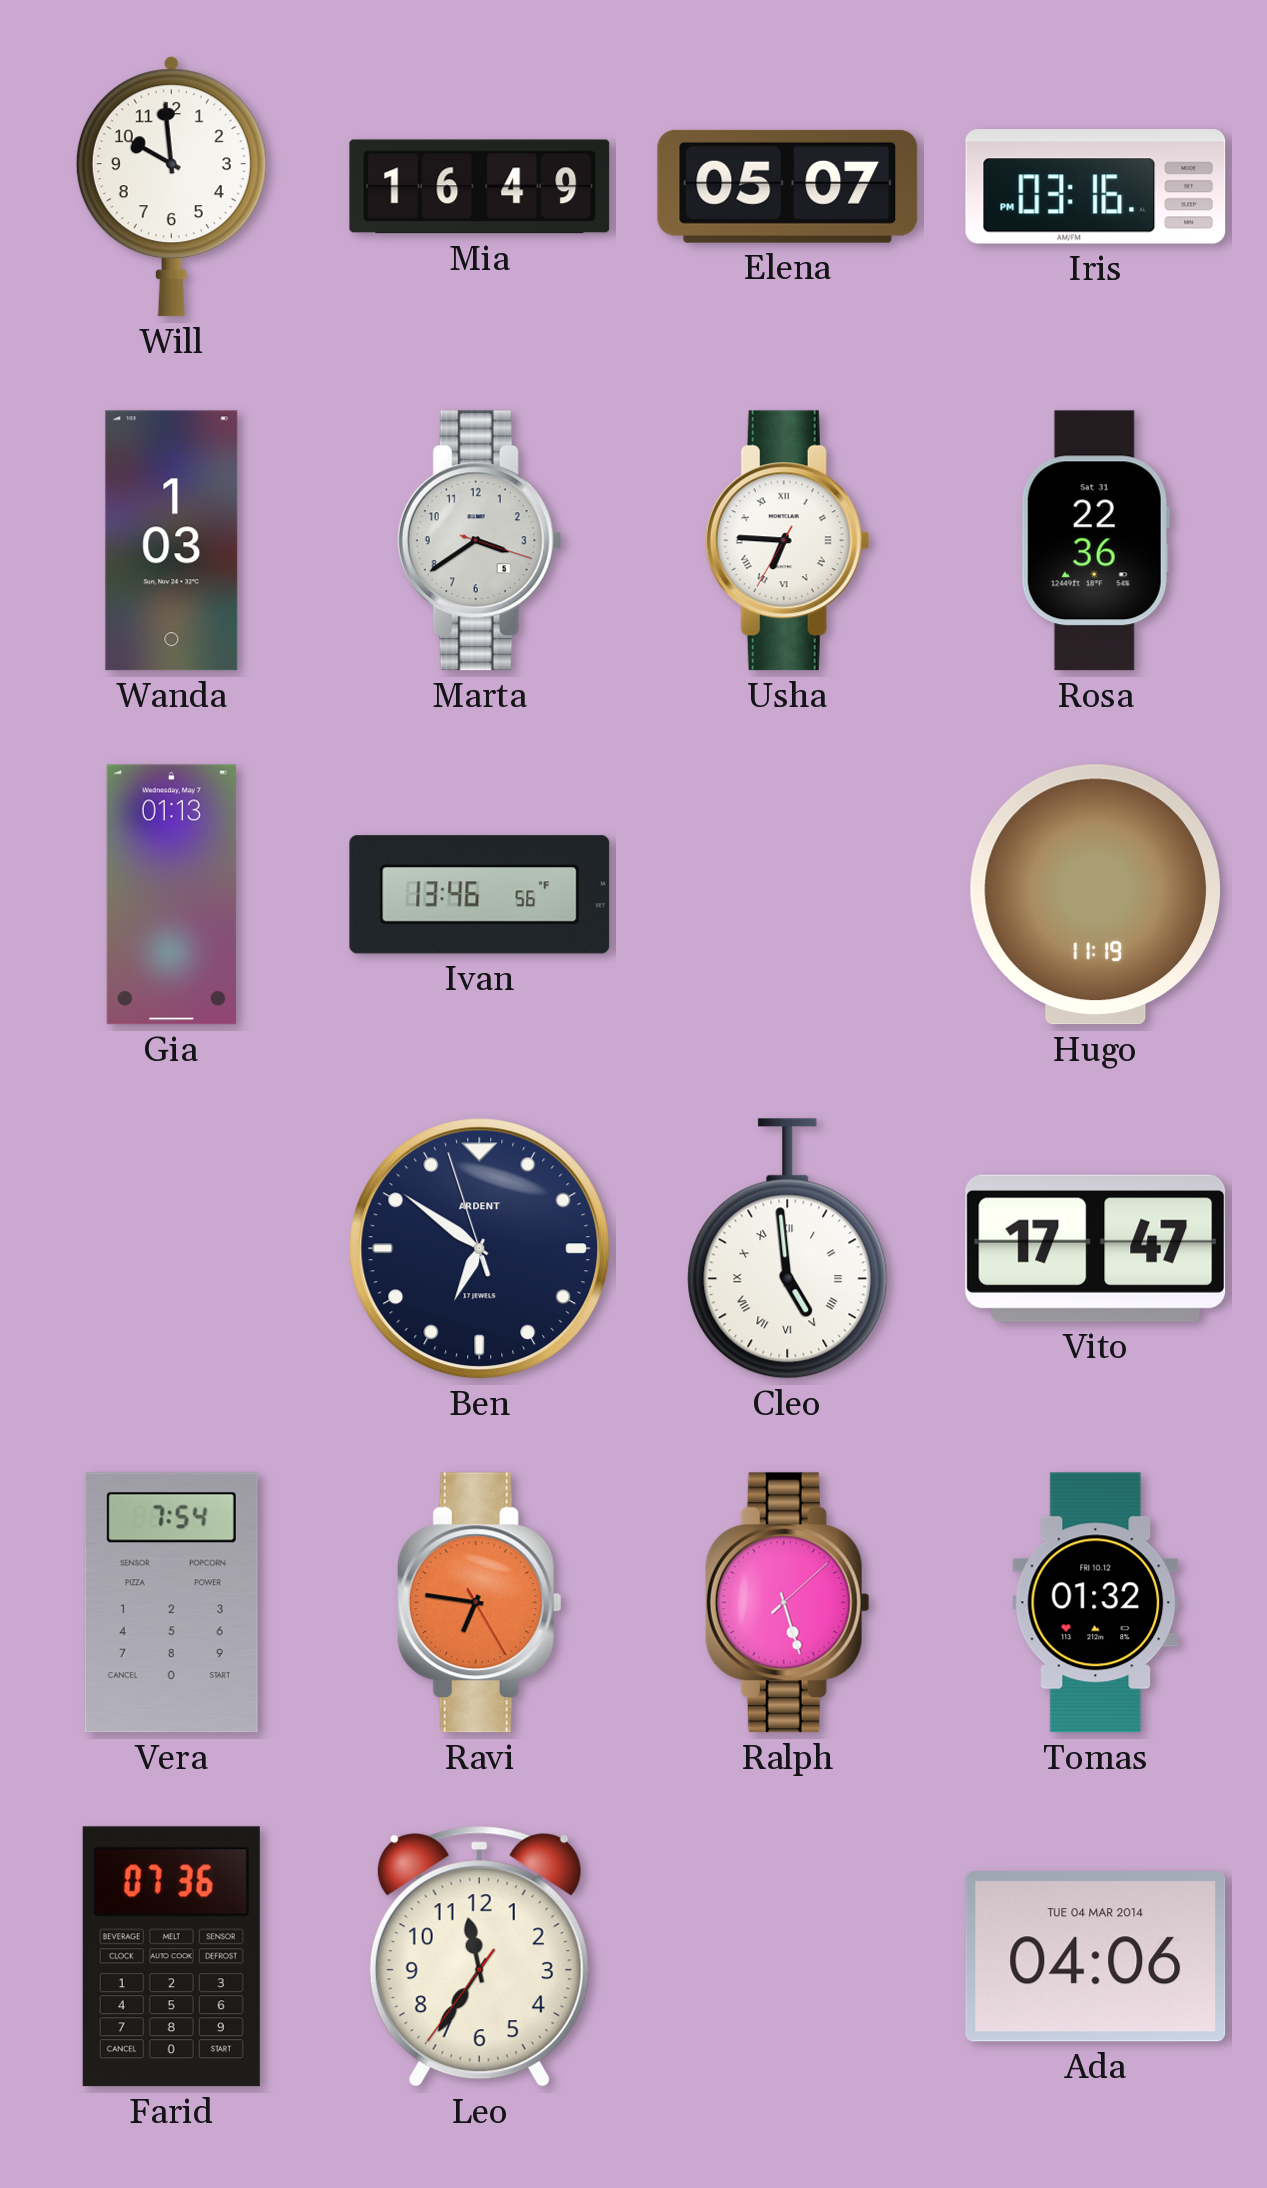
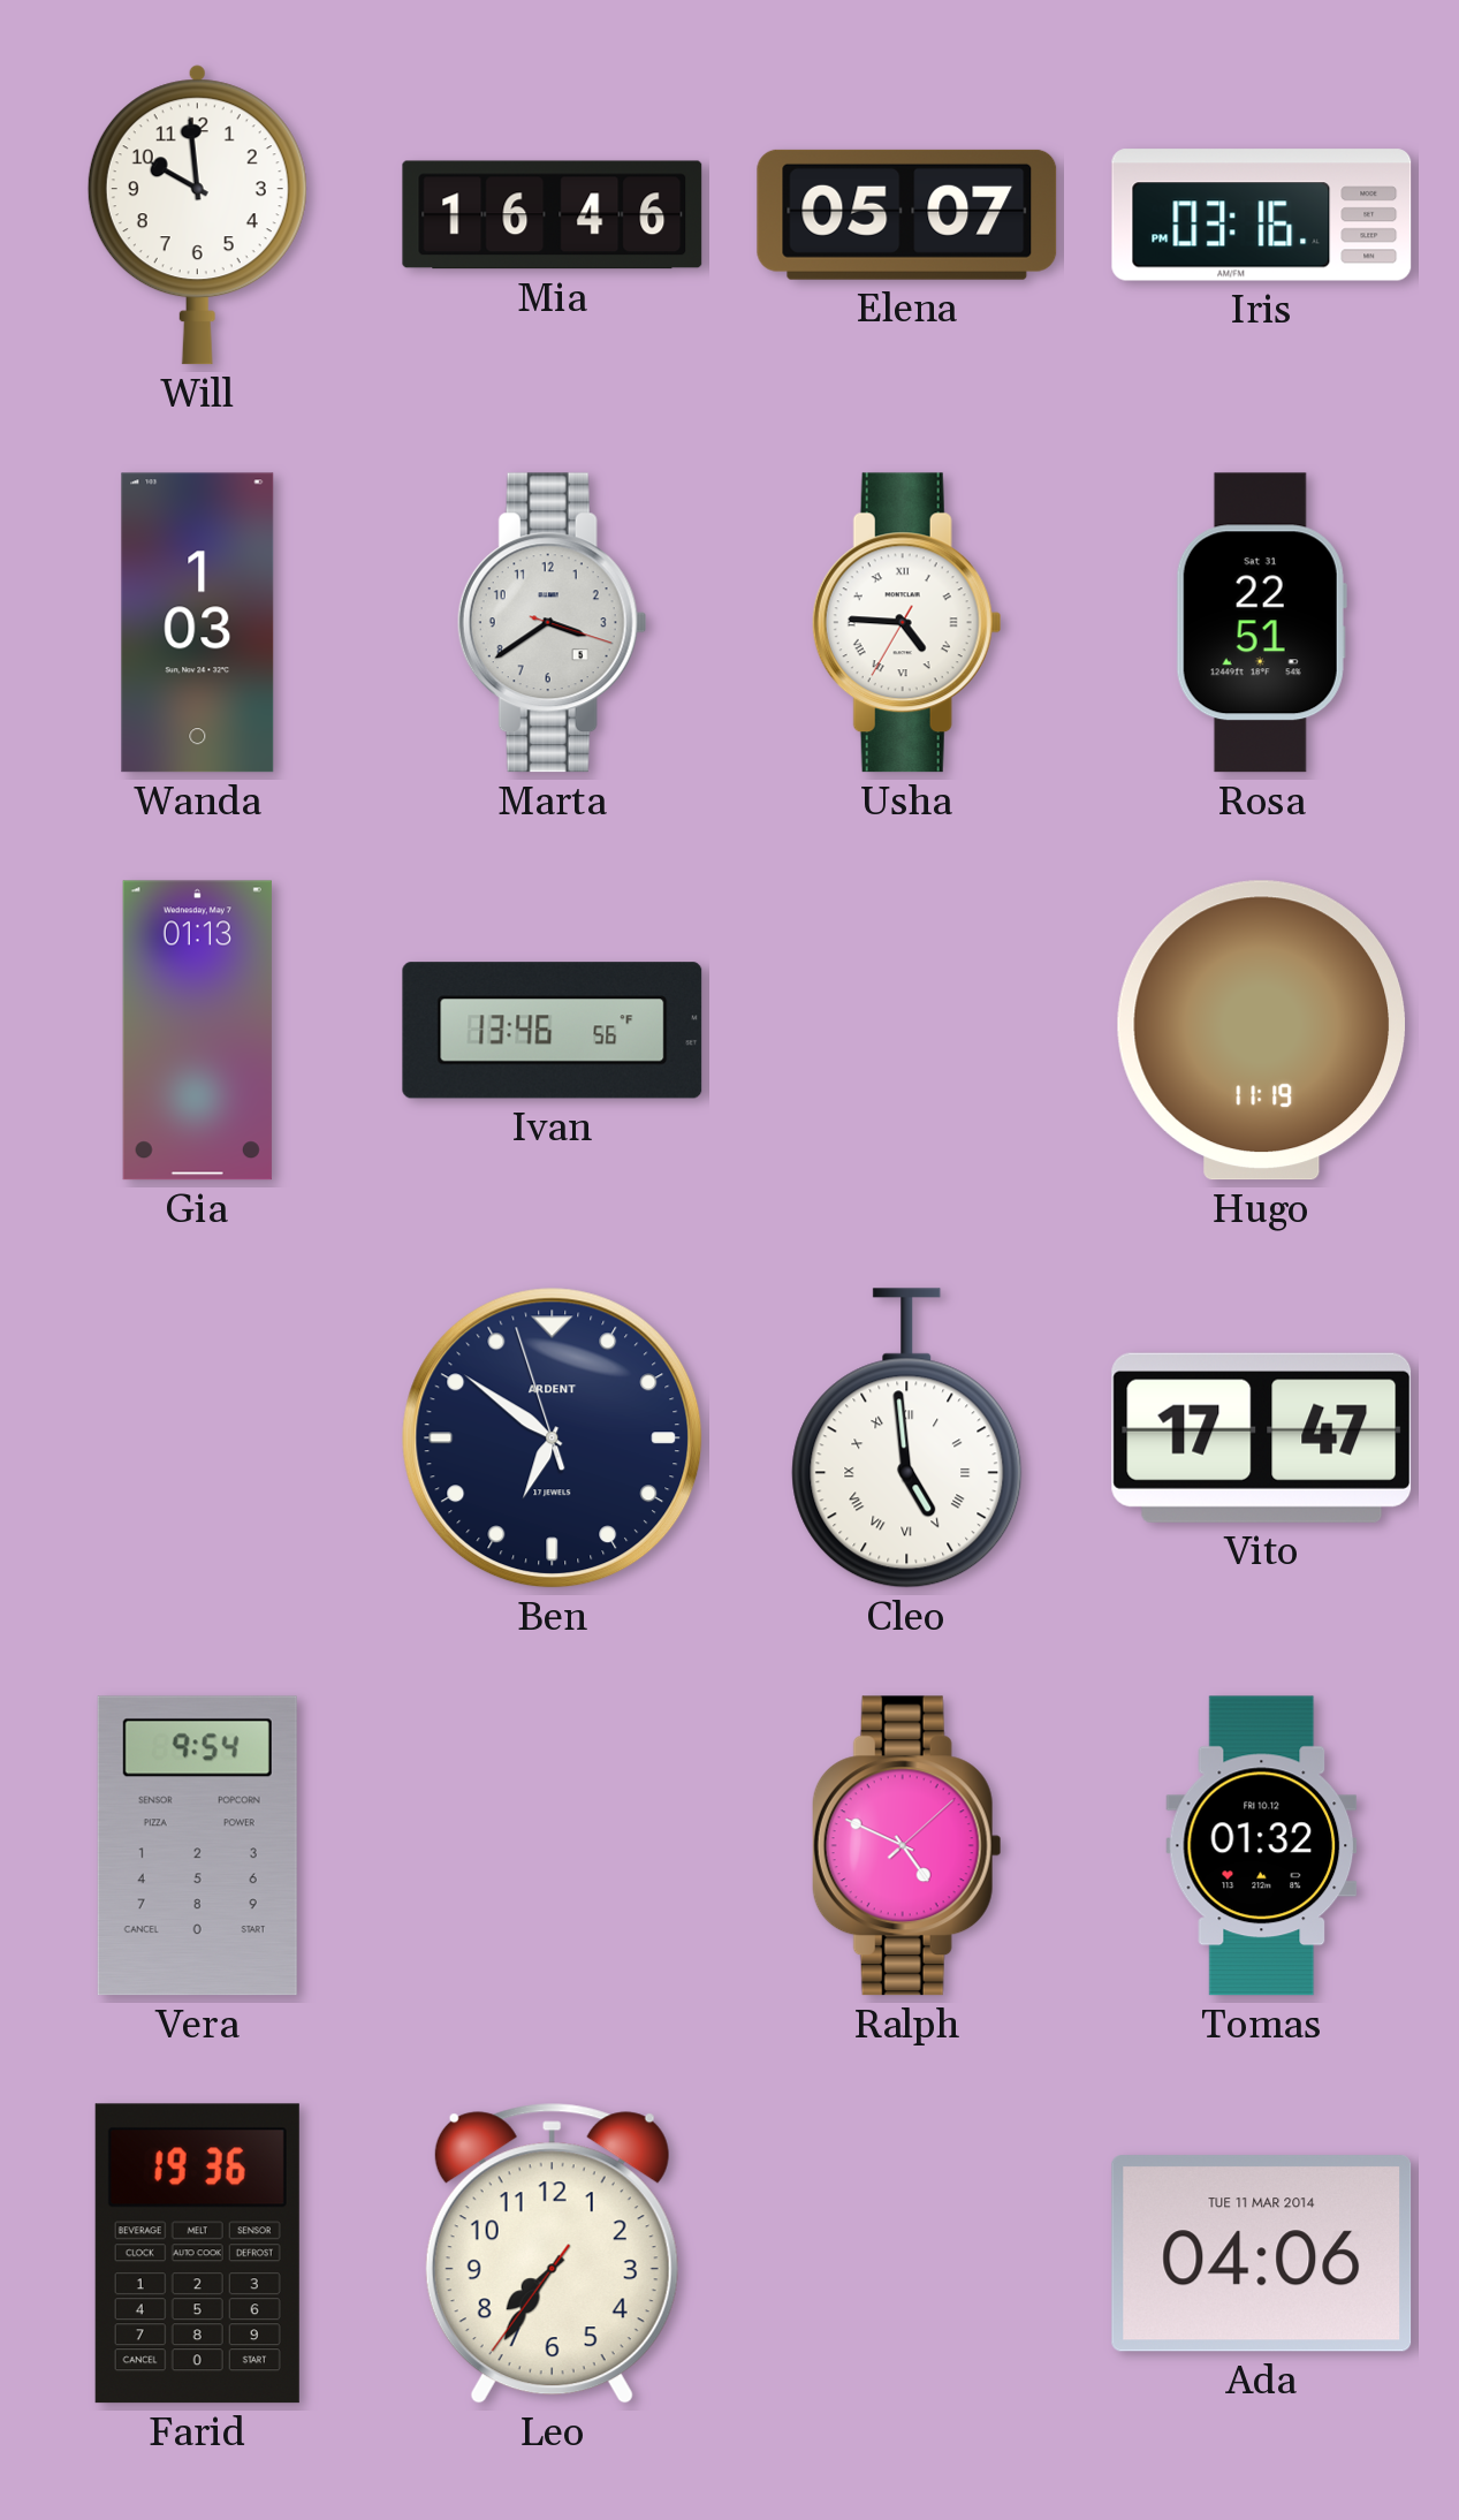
Mia: 16:49 -> 16:46 (553, 215)
Usha: 6:45 -> 4:45 (906, 623)
Rosa: 22:36 -> 22:51 (1261, 623)
Vera: 7:54 -> 9:54 (197, 1846)
Ravi: 6:46 -> none (479, 1603)
Ralph: 5:27 -> 4:49 (906, 1846)
Farid: 07:36 -> 19:36 (197, 2254)
Leo: 11:35 -> 7:35 (552, 2254)
Ada date: TUE 04 MAR 2014 -> TUE 11 MAR 2014 (1262, 2254)
